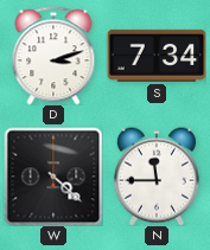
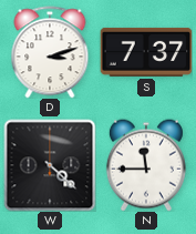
S: 7:34 -> 7:37 (146, 52)
